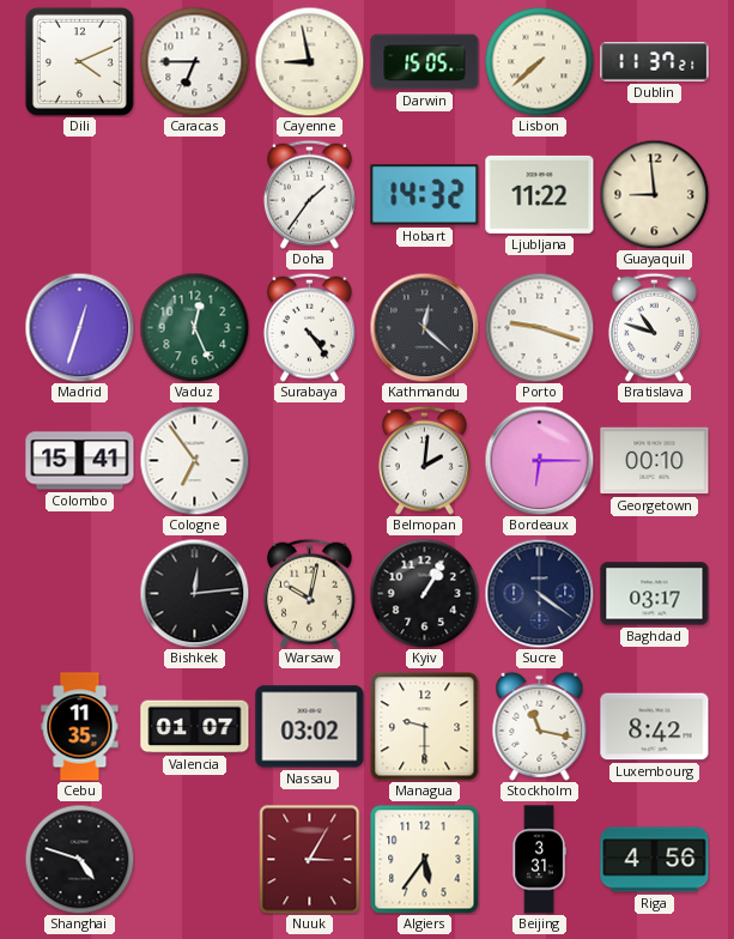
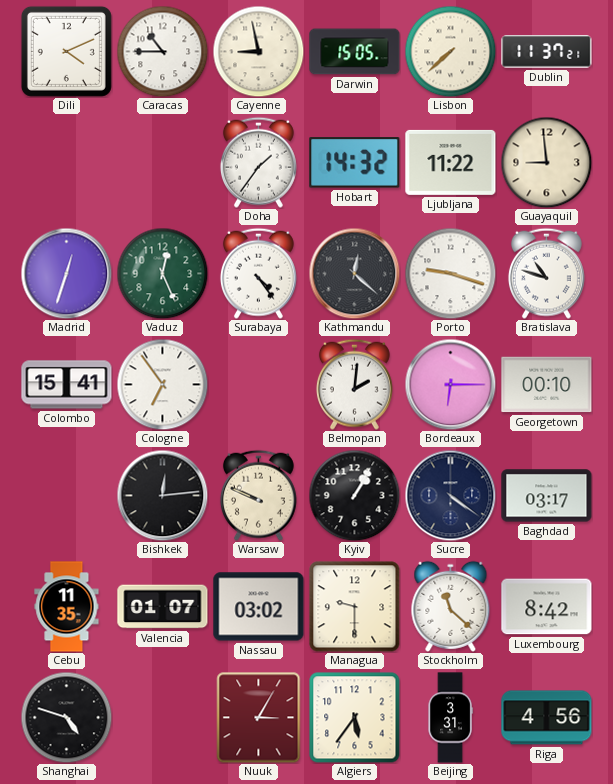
Caracas: 6:45 -> 10:45 (162, 51)
Warsaw: 10:02 -> 9:49 (258, 495)
Stockholm: 11:17 -> 11:22 (451, 606)
